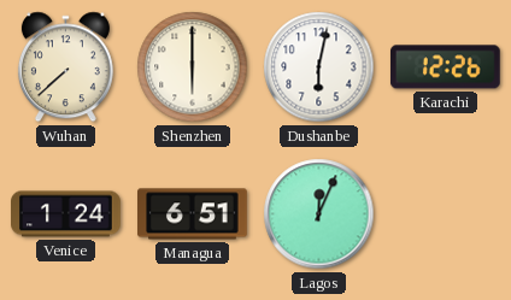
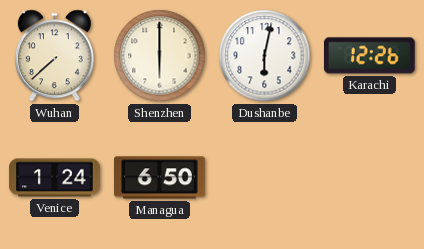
Managua: 6:51 -> 6:50 (160, 178)
Lagos: 12:04 -> none (319, 214)
